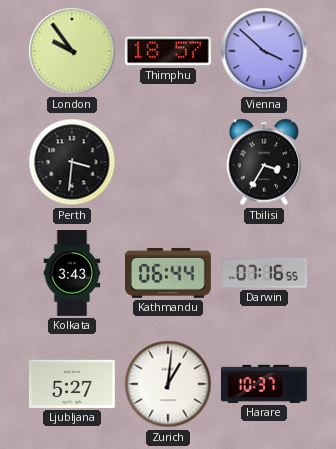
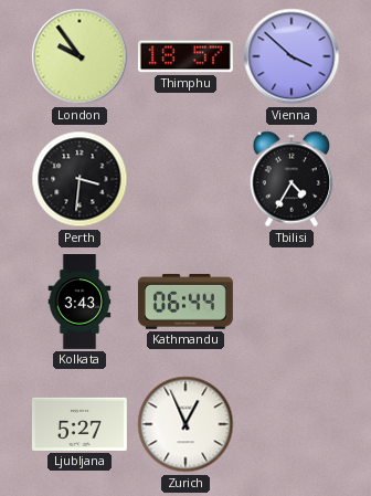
Tbilisi: 3:35 -> 4:35 (291, 179)
Darwin: 07:16 -> none (264, 273)
Zurich: 1:01 -> 12:56 (185, 424)
Harare: 10:37 -> none (264, 384)
